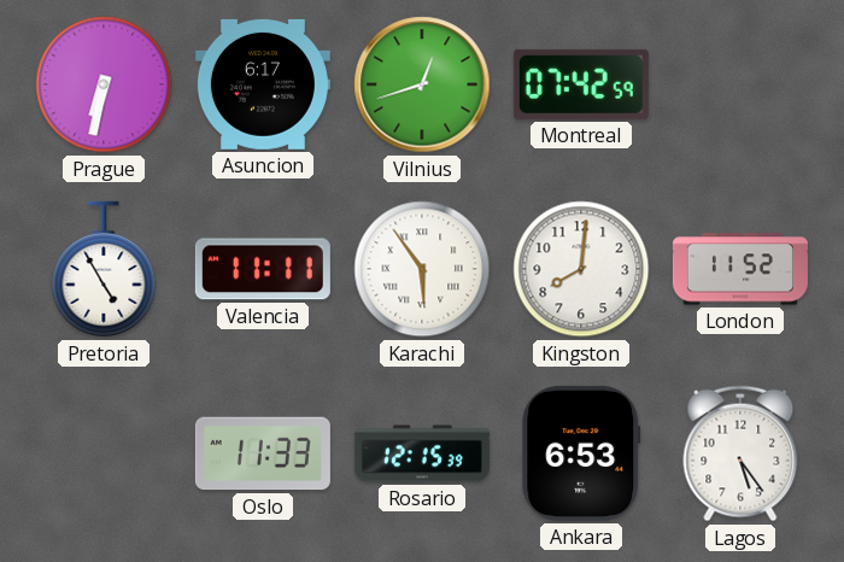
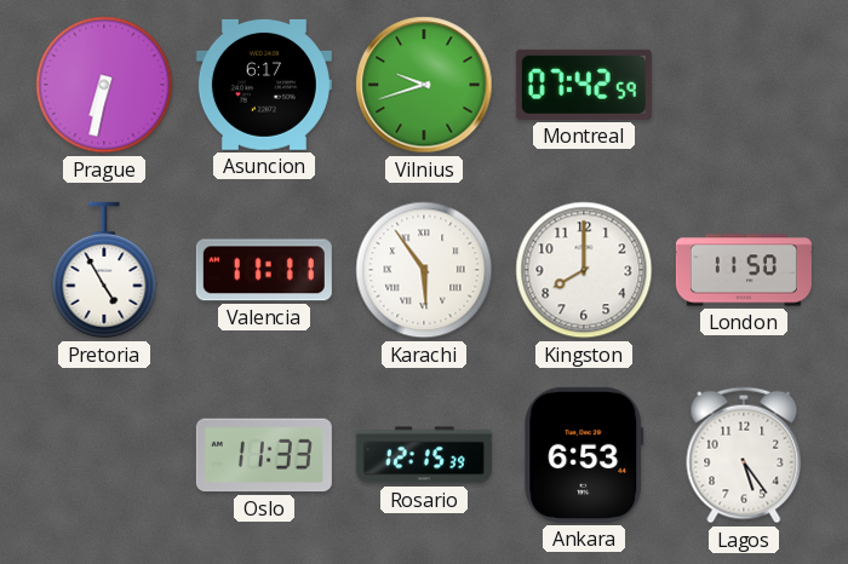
Vilnius: 12:42 -> 9:42 (424, 85)
Kingston: 8:01 -> 8:00 (584, 270)
London: 11:52 -> 11:50 (744, 270)
